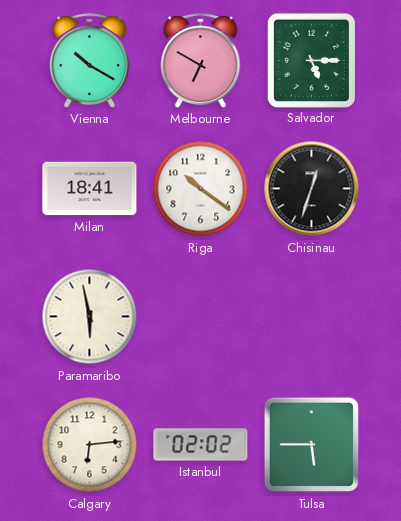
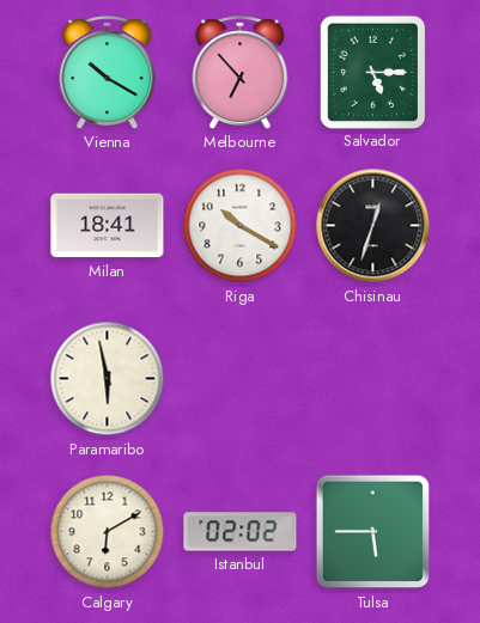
Melbourne: 6:50 -> 6:53 (241, 73)
Riga: 10:21 -> 10:20 (241, 226)
Calgary: 6:14 -> 6:10 (108, 532)
